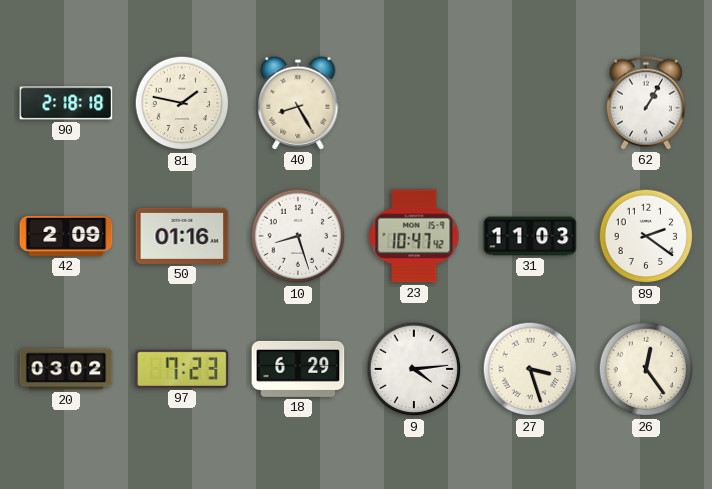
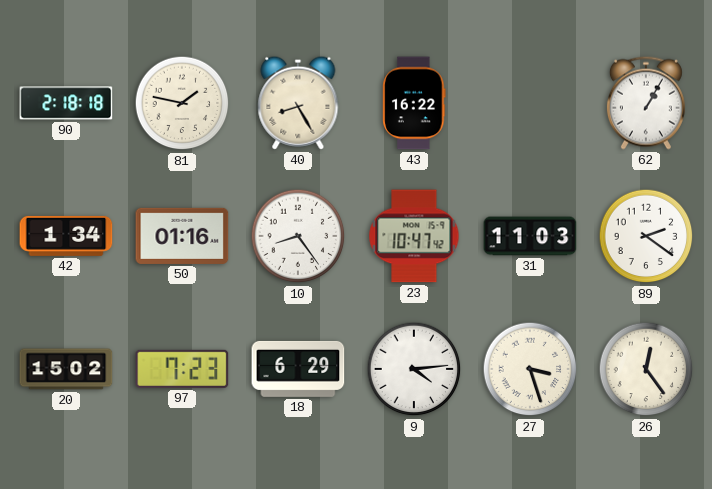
43: none -> 16:22 (414, 103)
42: 2:09 -> 1:34 (66, 236)
10: 8:27 -> 8:24 (298, 236)
20: 03:02 -> 15:02 (66, 369)
